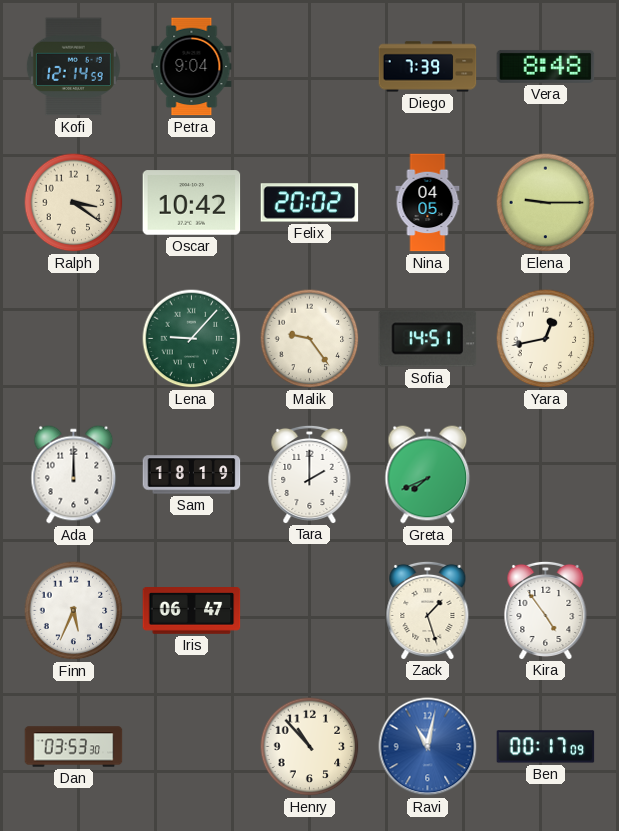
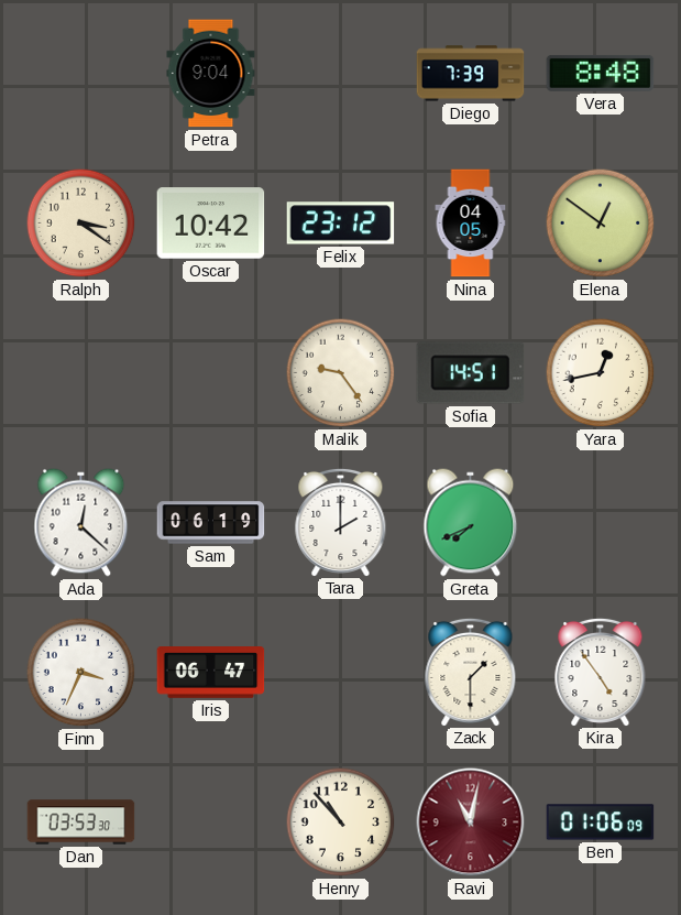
Kofi: 12:14 -> none (73, 67)
Felix: 20:02 -> 23:12 (341, 224)
Elena: 9:15 -> 12:51 (601, 224)
Lena: 9:07 -> none (192, 339)
Ada: 12:00 -> 12:22 (81, 523)
Sam: 18:19 -> 06:19 (211, 523)
Finn: 5:34 -> 3:34 (81, 673)
Zack: 1:27 -> 1:30 (471, 672)
Ravi dial: blue -> burgundy (471, 823)
Ben: 00:17 -> 01:06 (601, 823)
